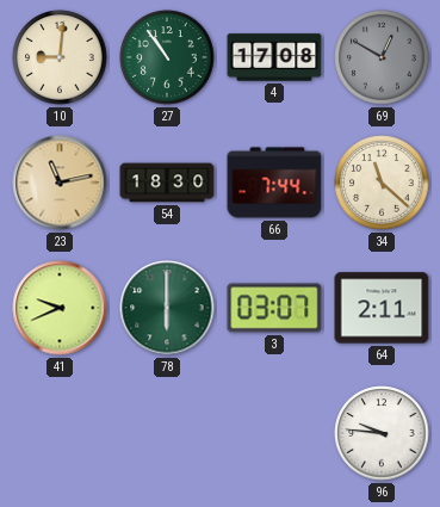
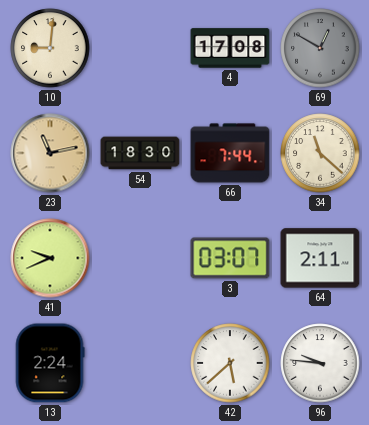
27: 10:54 -> none (167, 57)
78: 6:00 -> none (167, 308)
13: none -> 2:24 (50, 363)
42: none -> 5:38 (230, 363)
